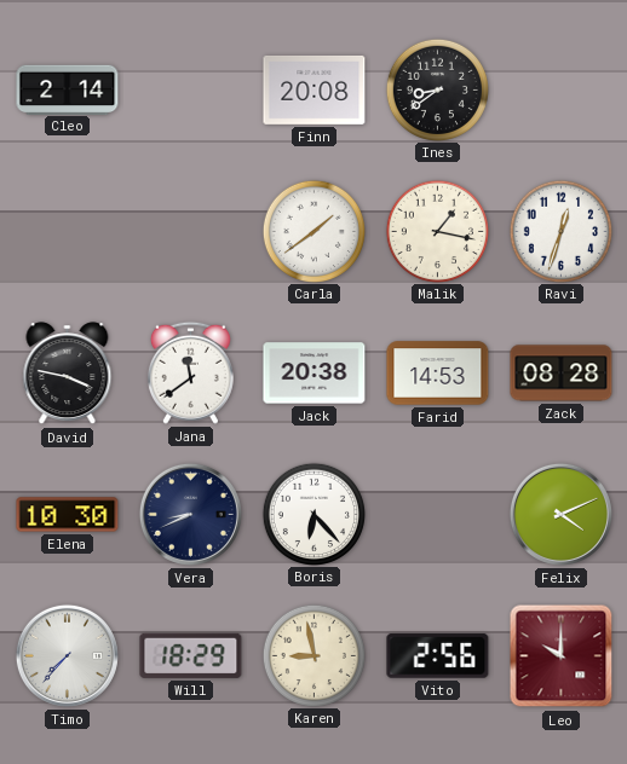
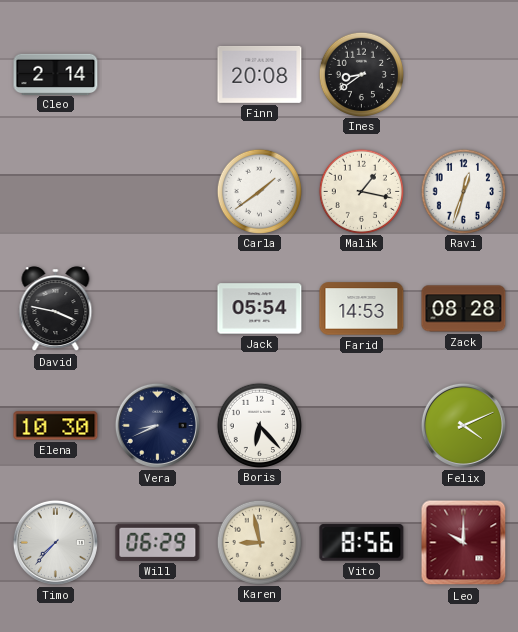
Jana: 11:39 -> none (190, 372)
Jack: 20:38 -> 05:54 (260, 309)
Will: 18:29 -> 06:29 (158, 542)
Vito: 2:56 -> 8:56 (362, 543)
